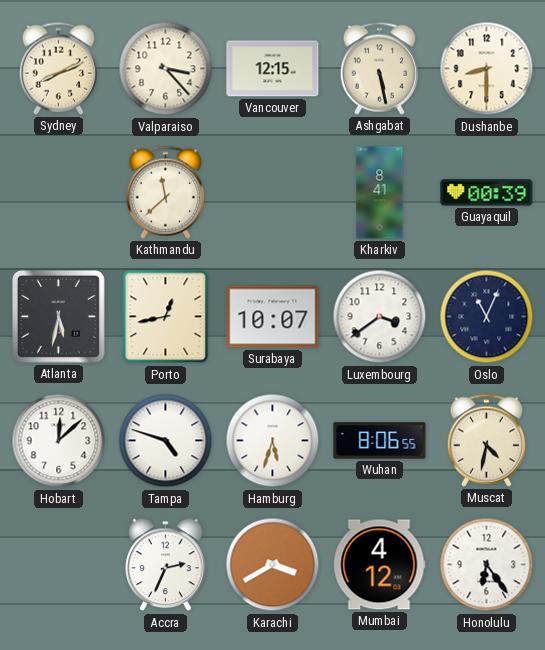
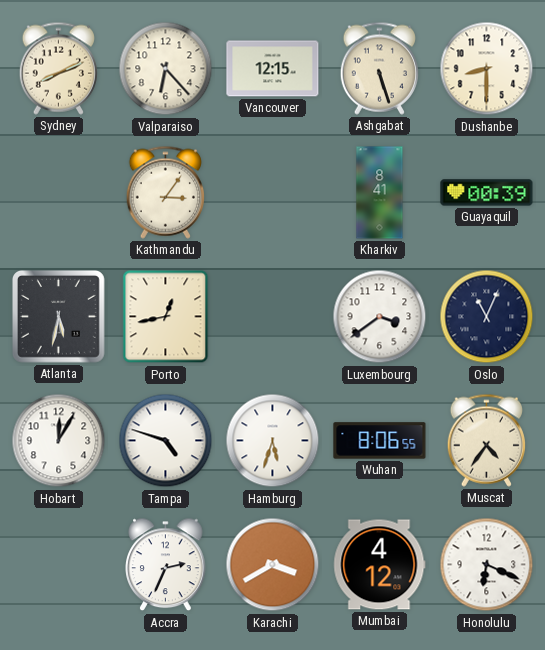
Valparaiso: 3:23 -> 6:23 (166, 69)
Ashgabat: 5:28 -> 5:27 (379, 68)
Kathmandu: 11:38 -> 3:06 (165, 192)
Surabaya: 10:07 -> none (273, 317)
Hobart: 12:08 -> 12:05 (59, 441)
Muscat: 4:32 -> 4:36 (486, 440)
Honolulu: 6:24 -> 6:19 (487, 565)
